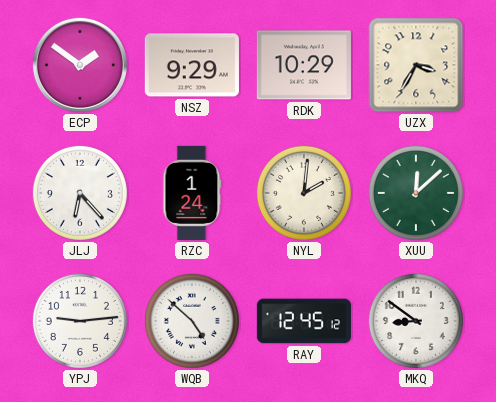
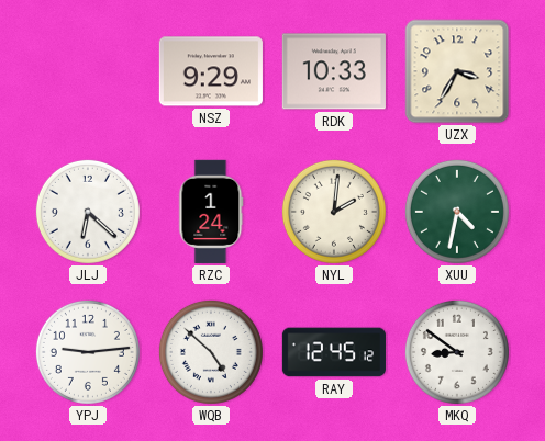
ECP: 1:51 -> none (80, 65)
RDK: 10:29 -> 10:33 (334, 71)
JLJ: 6:23 -> 6:22 (88, 212)
XUU: 12:08 -> 4:32 (457, 212)
